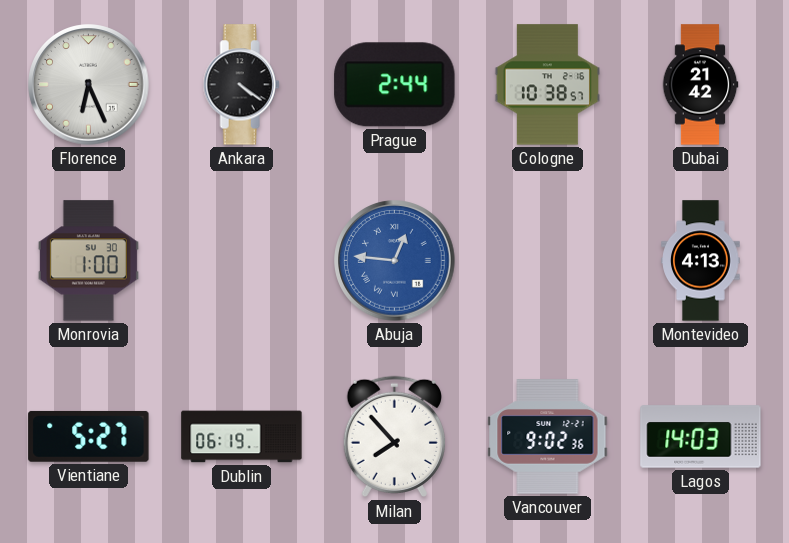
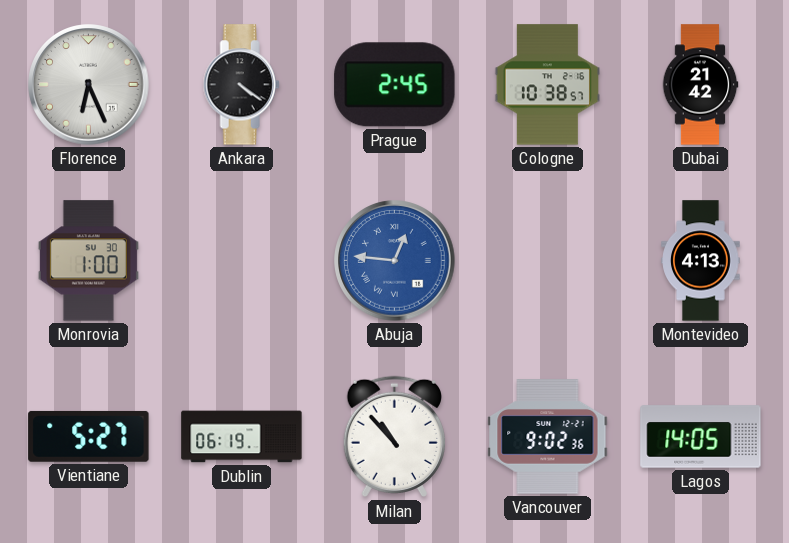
Prague: 2:44 -> 2:45 (395, 85)
Milan: 7:53 -> 10:53 (394, 437)
Lagos: 14:03 -> 14:05 (701, 437)
